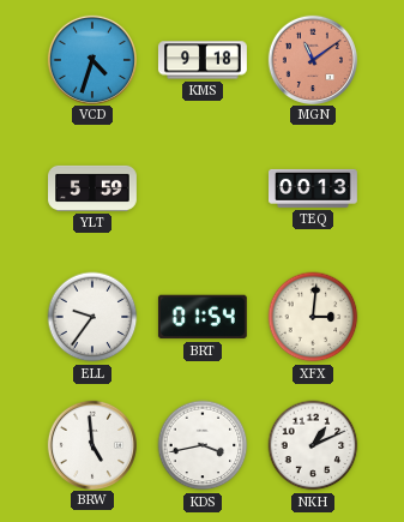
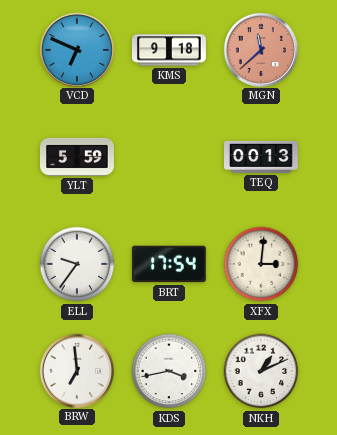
VCD: 4:33 -> 6:49 (76, 49)
MGN: 11:09 -> 11:38 (260, 49)
BRT: 01:54 -> 17:54 (169, 264)
BRW: 4:59 -> 6:59 (76, 370)
